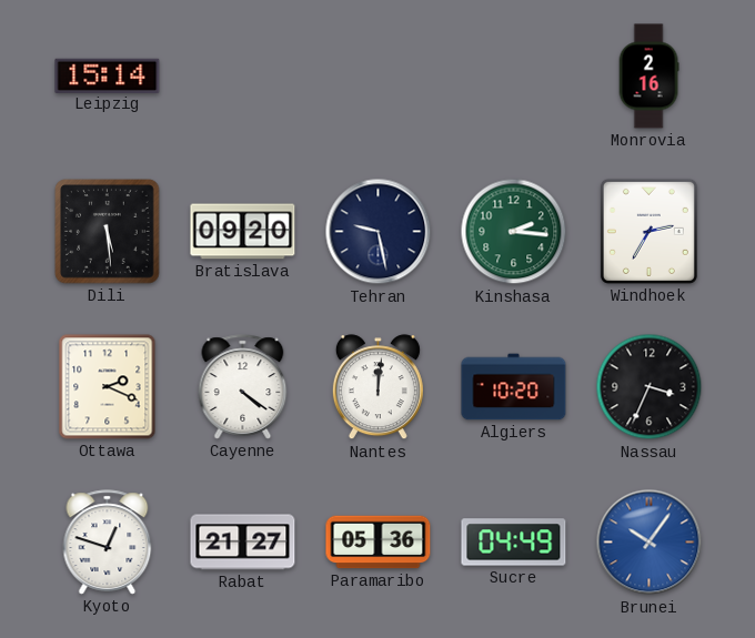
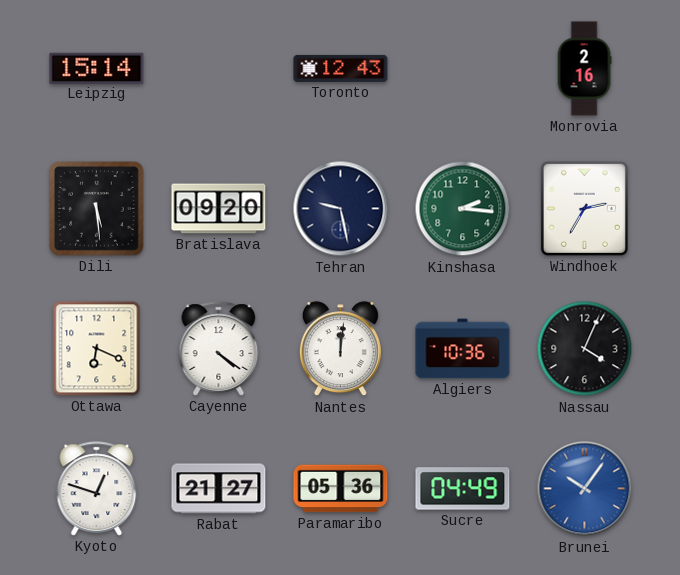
Toronto: none -> 12:43 (341, 68)
Ottawa: 2:19 -> 6:19 (97, 349)
Algiers: 10:20 -> 10:36 (463, 349)
Nassau: 3:34 -> 4:04 (585, 349)
